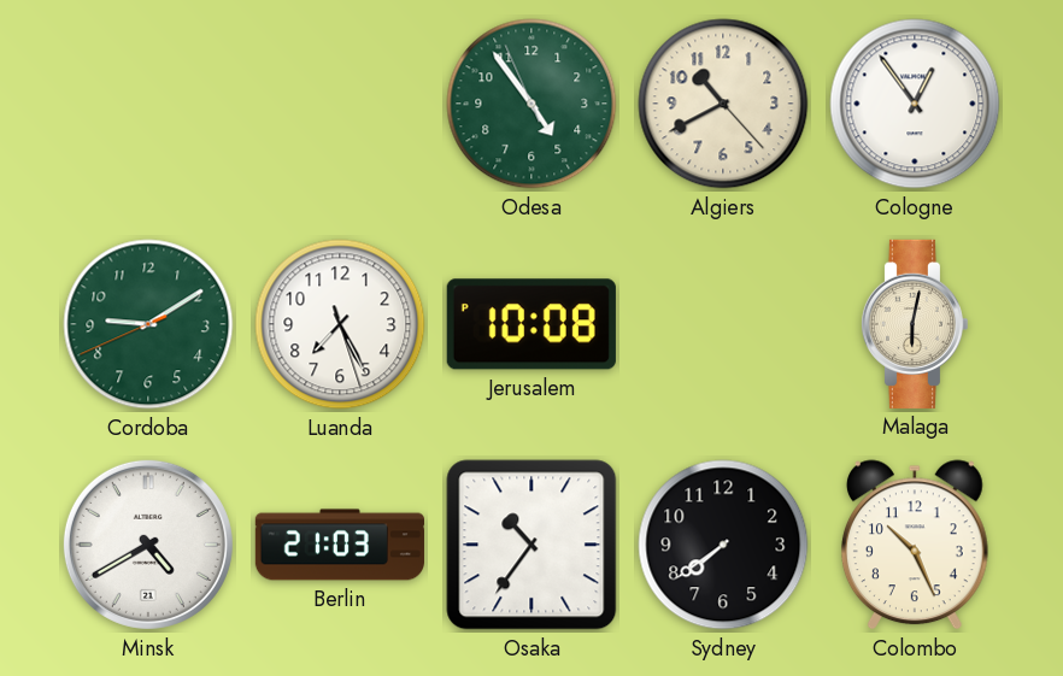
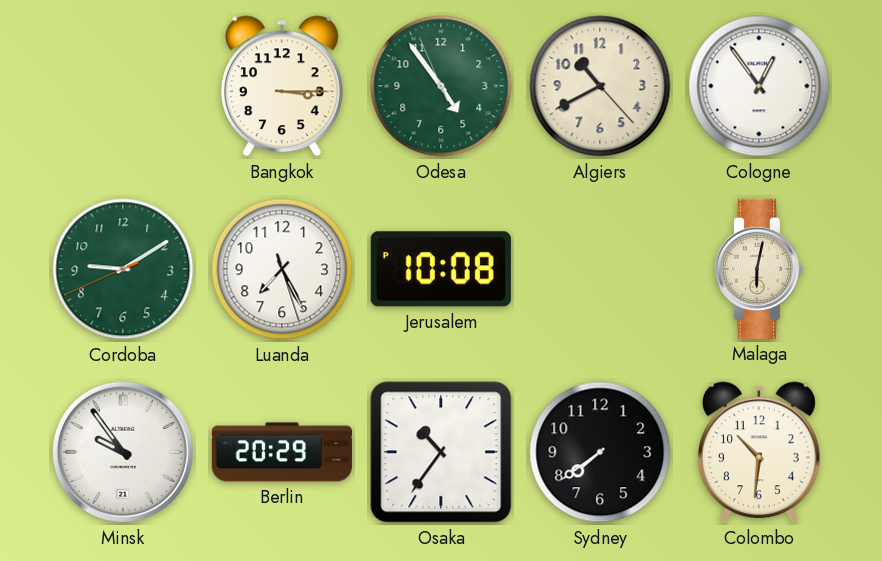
Bangkok: none -> 3:15 (282, 86)
Minsk: 4:40 -> 9:54 (123, 452)
Berlin: 21:03 -> 20:29 (282, 452)
Colombo: 10:26 -> 10:31 (759, 452)
